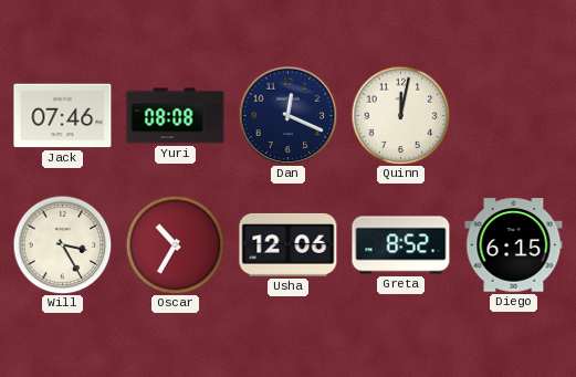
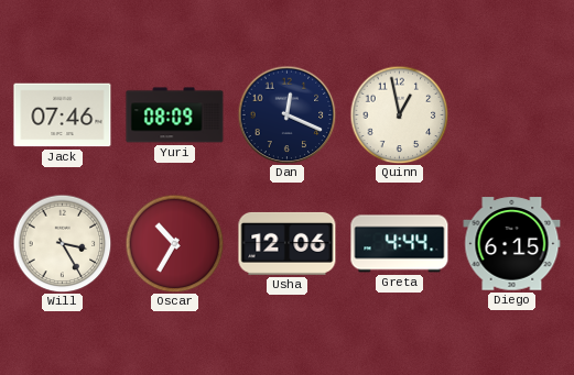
Yuri: 08:08 -> 08:09 (175, 115)
Quinn: 12:02 -> 12:58 (399, 114)
Greta: 8:52 -> 4:44 (400, 244)
